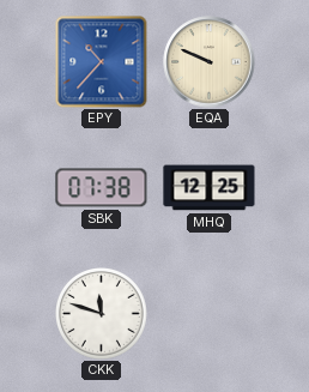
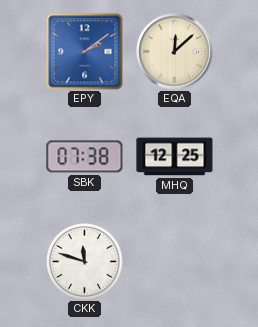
EPY: 10:37 -> 2:09 (85, 52)
EQA: 9:49 -> 12:08 (175, 52)
